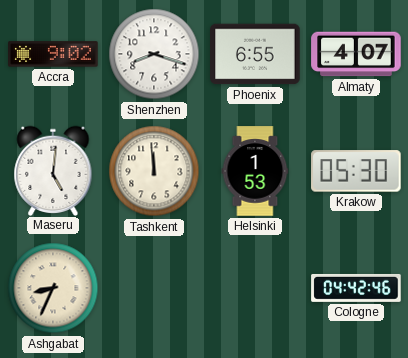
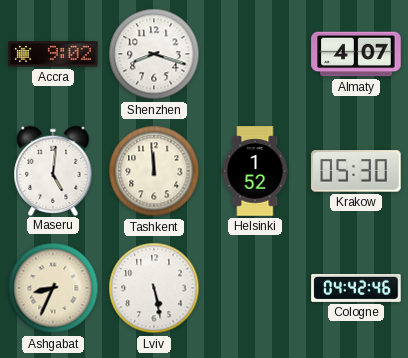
Phoenix: 6:55 -> none (255, 54)
Helsinki: 1:53 -> 1:52 (255, 171)
Lviv: none -> 5:28 (154, 288)
